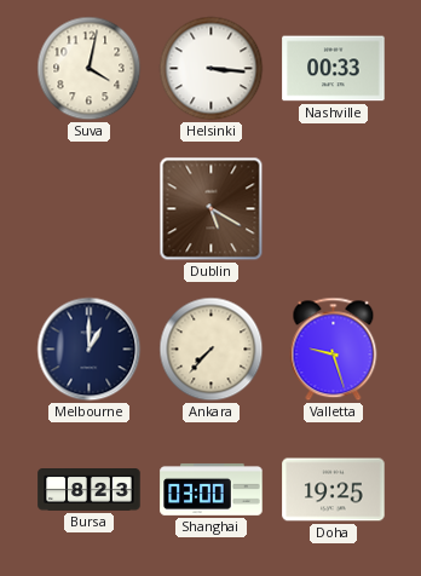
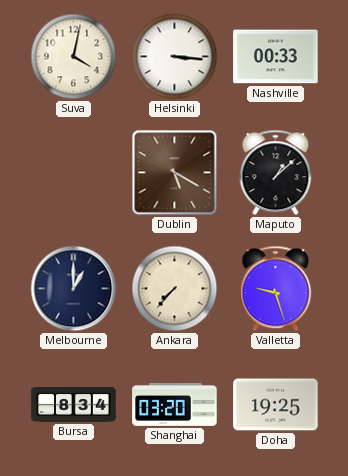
Maputo: none -> 1:08 (276, 173)
Bursa: 8:23 -> 8:34 (74, 405)
Shanghai: 03:00 -> 03:20 (175, 404)
